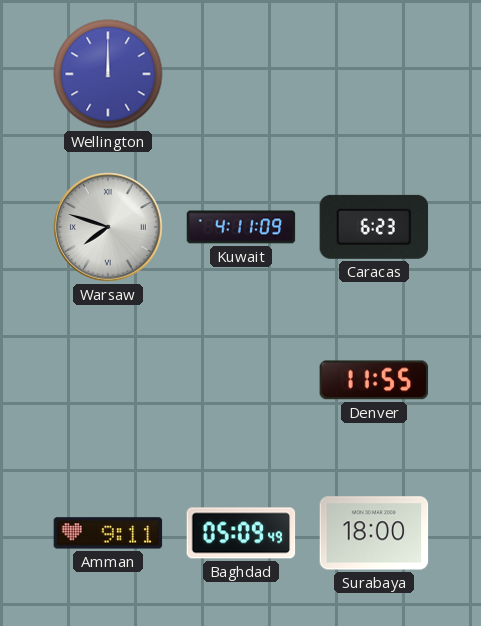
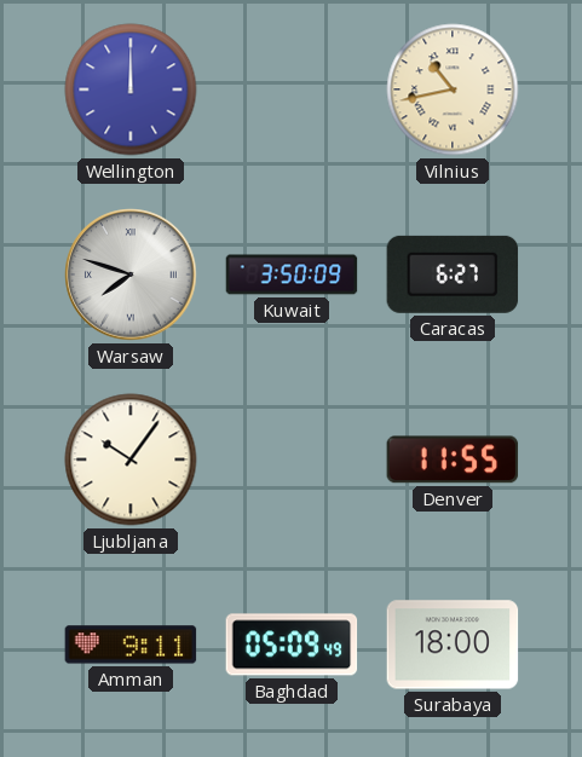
Vilnius: none -> 10:43 (453, 89)
Kuwait: 4:11 -> 3:50 (292, 275)
Caracas: 6:23 -> 6:27 (453, 275)
Ljubljana: none -> 10:06 (131, 460)
